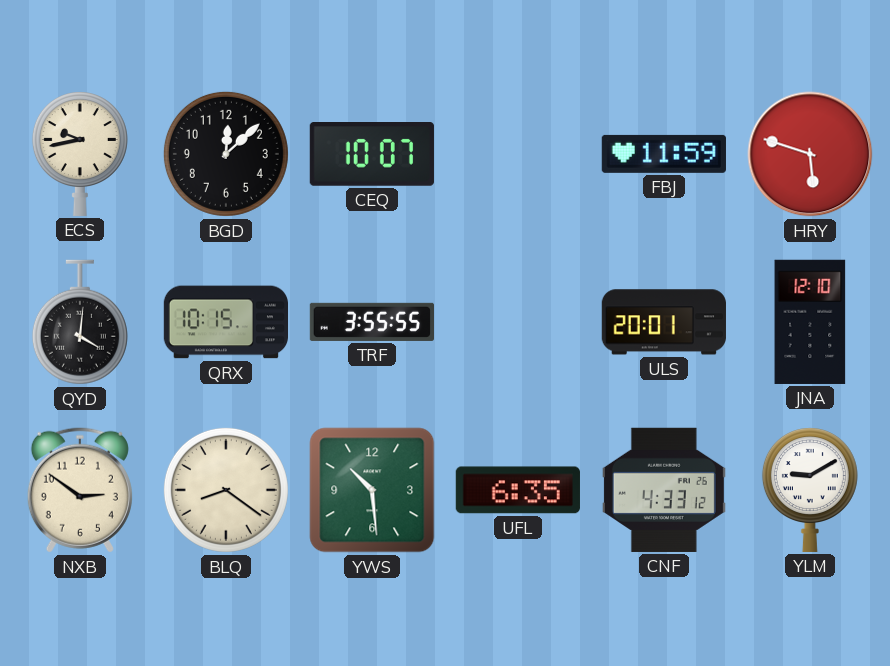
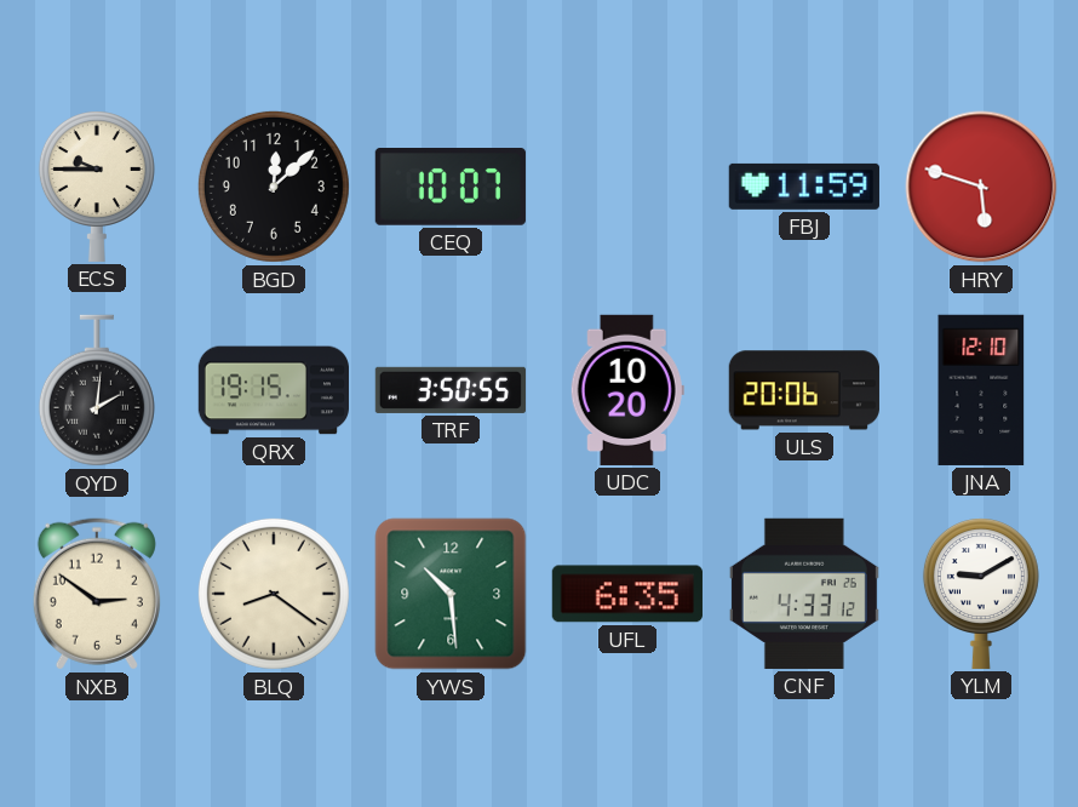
ECS: 9:43 -> 9:45 (97, 187)
QYD: 4:01 -> 2:01 (97, 390)
QRX: 10:15 -> 19:15 (273, 390)
TRF: 3:55 -> 3:50 (449, 390)
UDC: none -> 10:20 (627, 390)
ULS: 20:01 -> 20:06 (804, 390)
